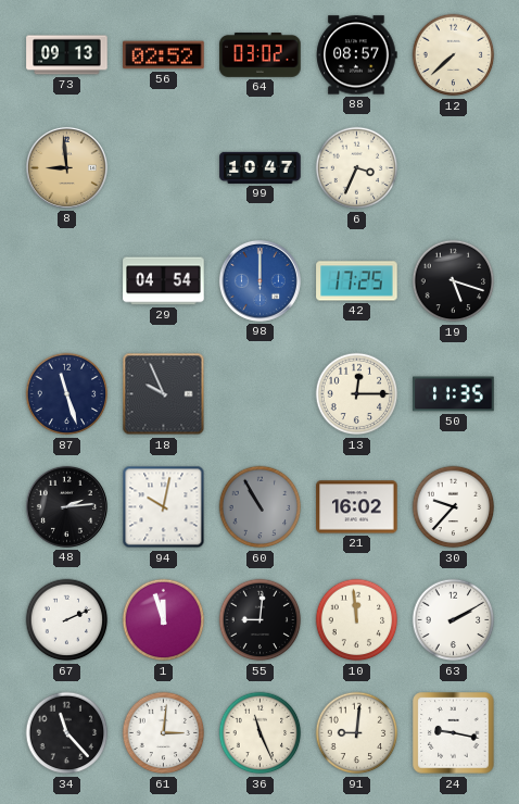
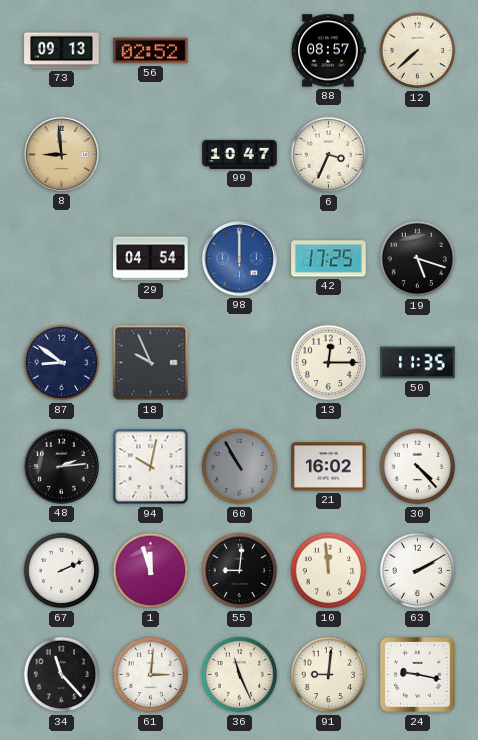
64: 03:02 -> none (261, 55)
87: 11:27 -> 8:51 (62, 363)
30: 9:37 -> 4:23 (418, 467)
